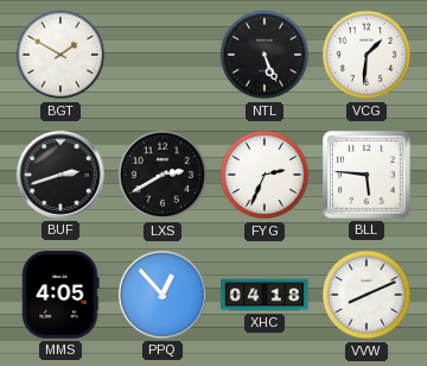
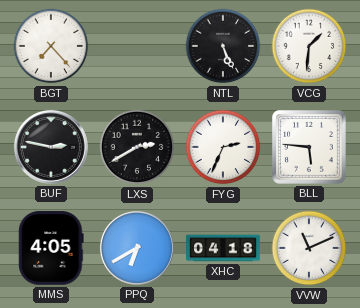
BGT: 1:50 -> 7:23 (51, 46)
BUF: 2:42 -> 2:47 (51, 147)
PPQ: 12:53 -> 6:40 (137, 248)
VVW: 8:11 -> 11:11 (309, 248)
